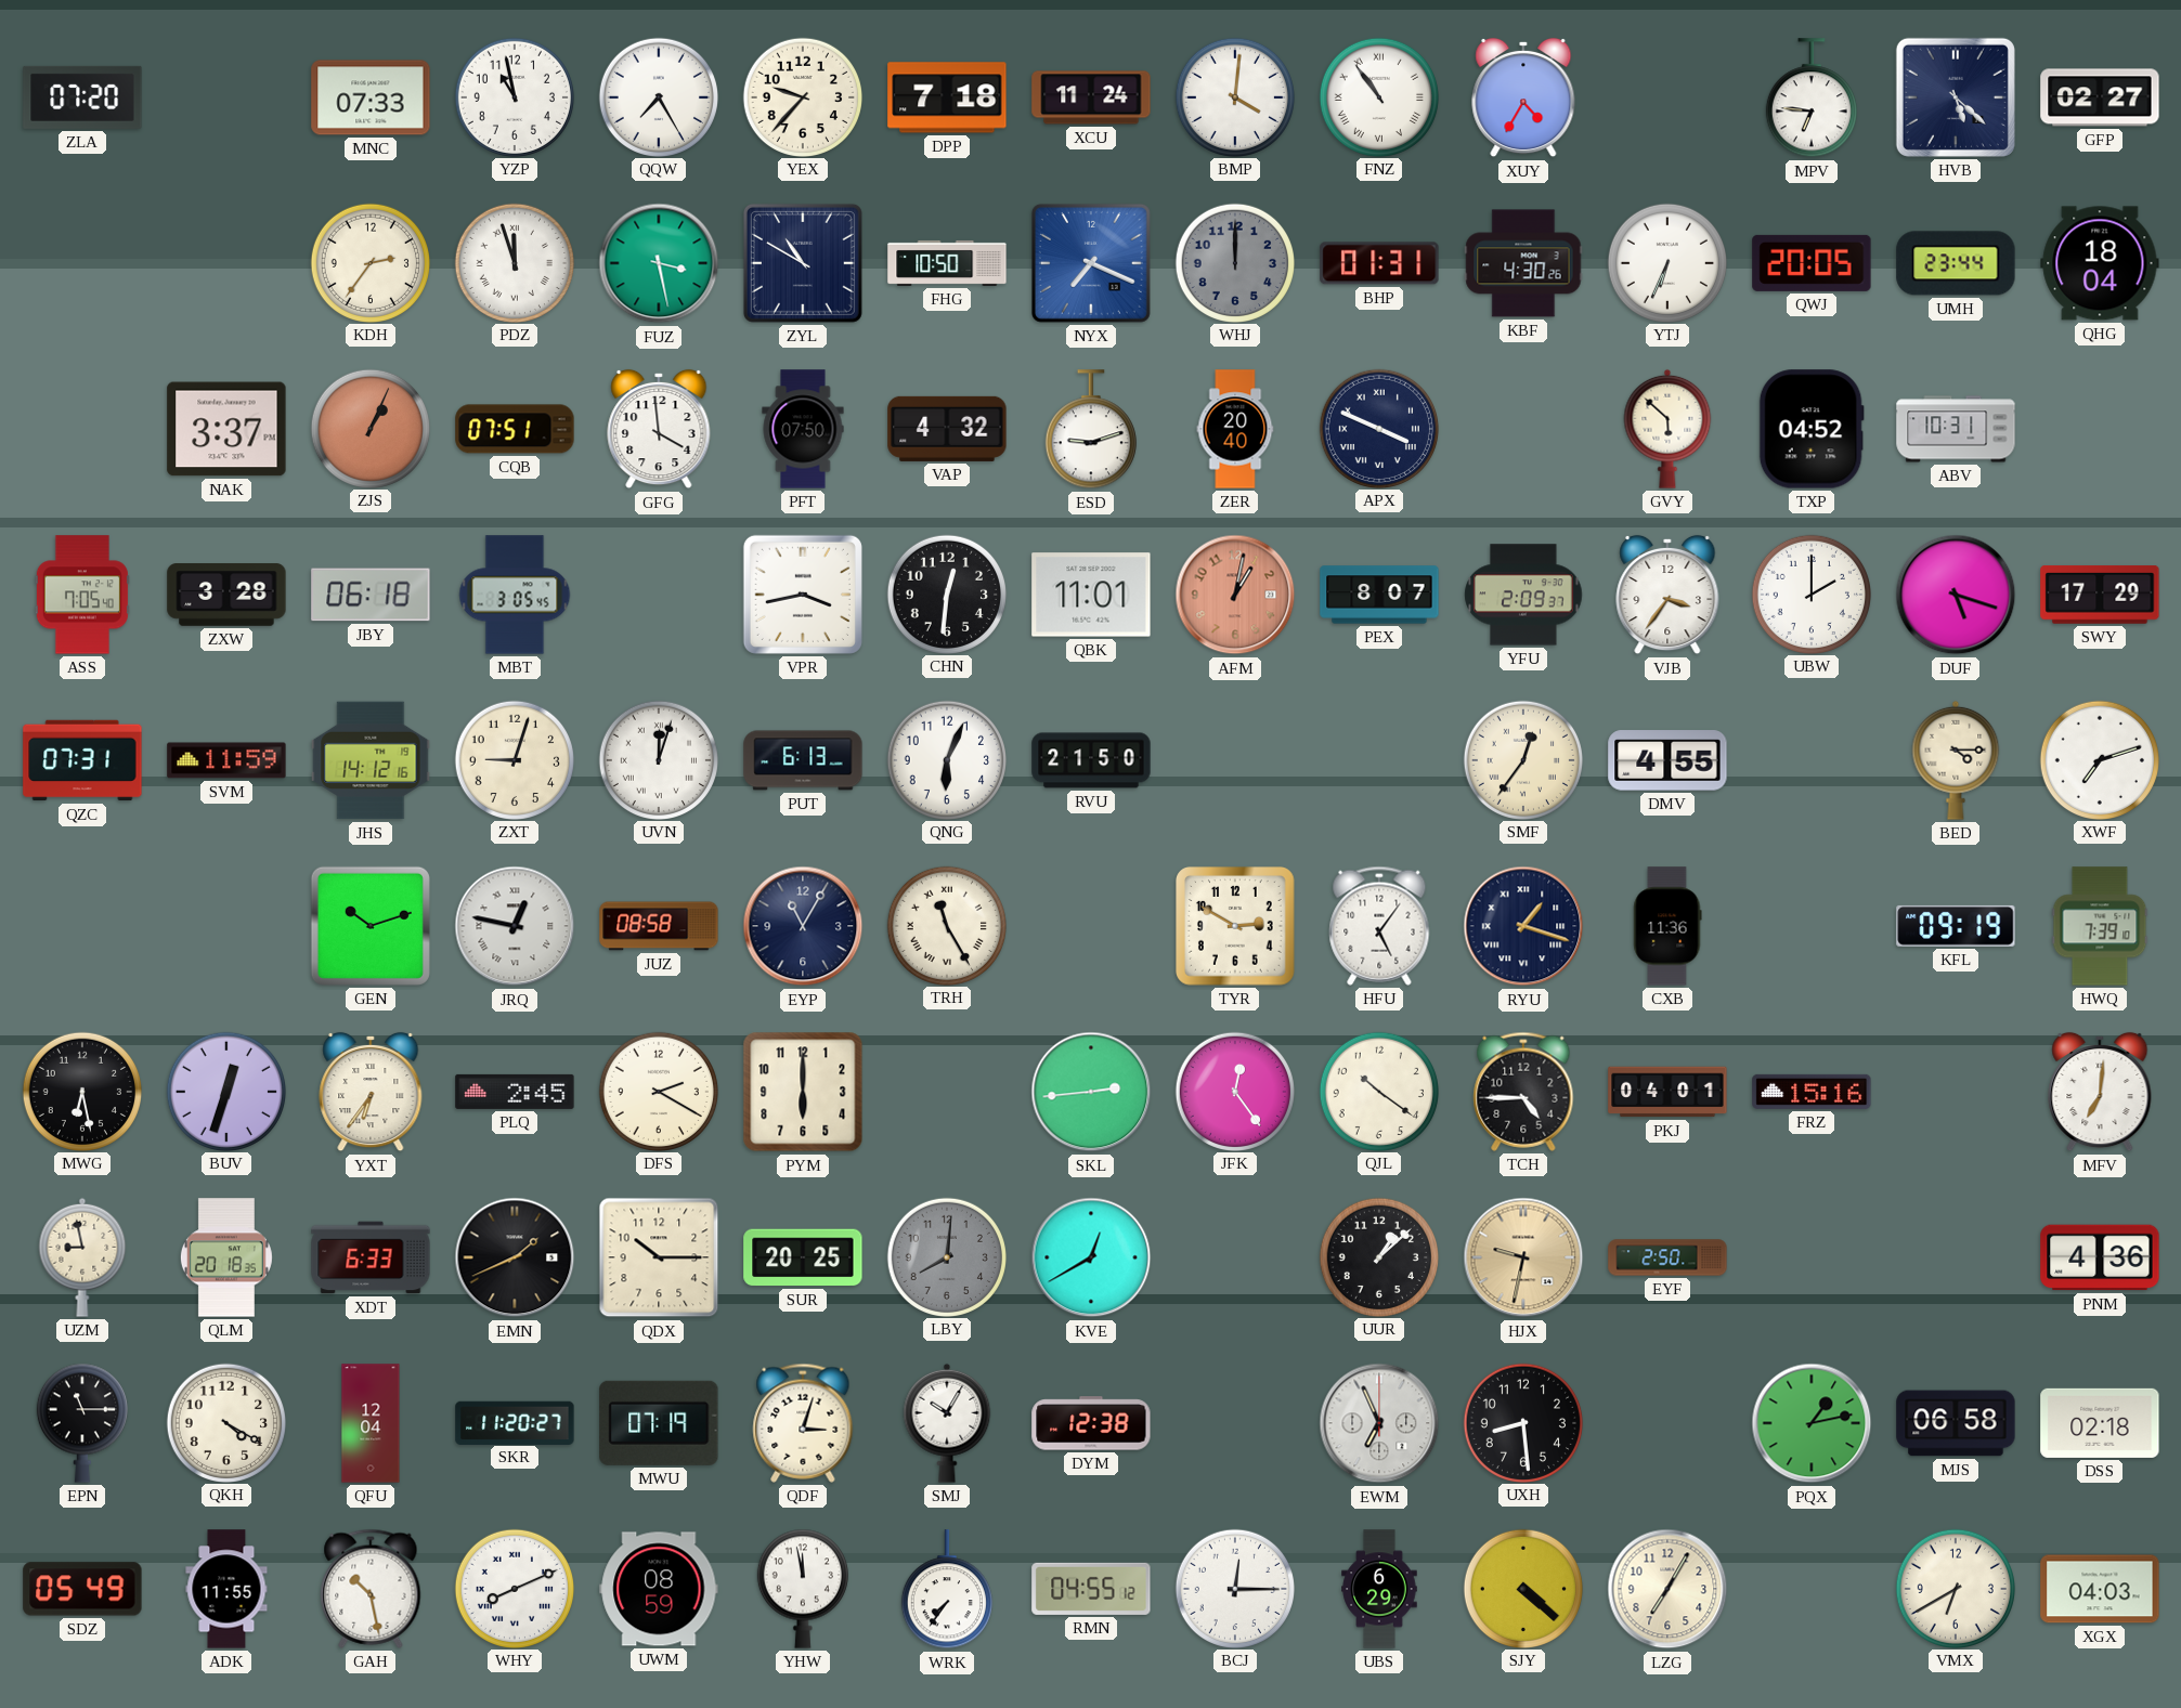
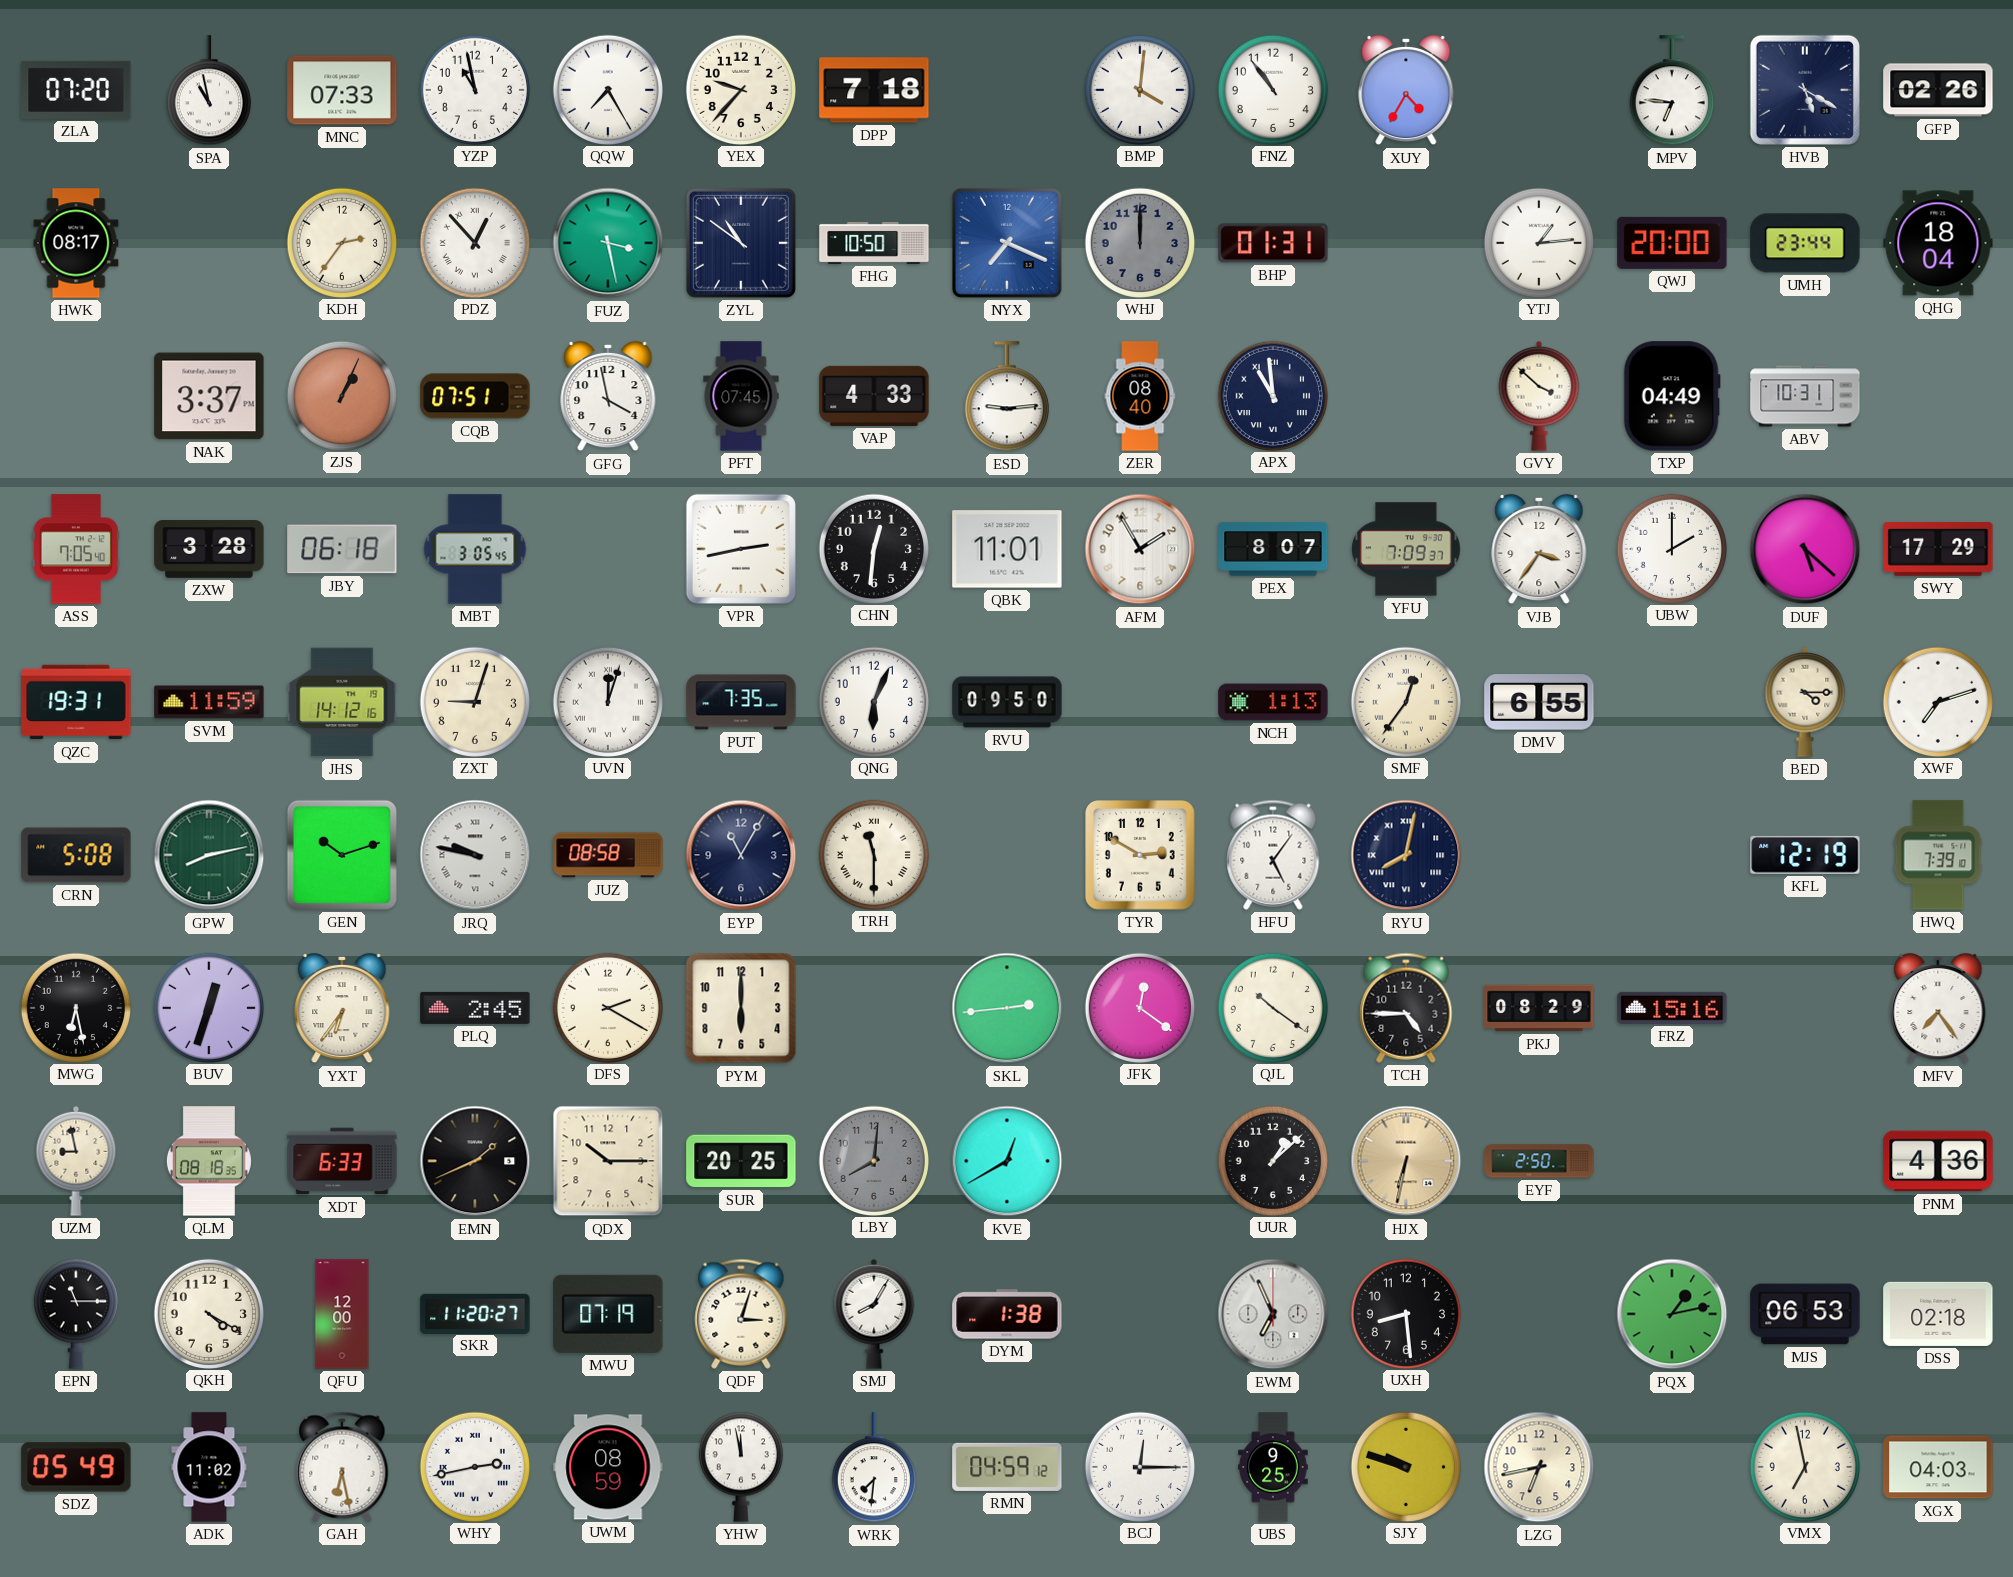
SPA: none -> 10:58 (209, 91)
XCU: 11:24 -> none (1091, 97)
FNZ numerals: Roman -> Arabic (1272, 89)
HVB: 5:22 -> 5:20 (1805, 90)
GFP: 02:27 -> 02:26 (1938, 90)
HWK: none -> 08:17 (76, 243)
PDZ: 11:57 -> 12:53 (474, 242)
ZYL: 10:50 -> 10:51 (741, 243)
KBF: 4:30 -> none (1523, 263)
YTJ: 6:34 -> 1:14 (1538, 242)
QWJ: 20:05 -> 20:00 (1672, 243)
GFG: 3:59 -> 3:58 (608, 396)
PFT: 07:50 -> 07:45 (741, 396)
VAP: 4:32 -> 4:33 (874, 396)
ESD: 9:12 -> 9:14 (1007, 397)
ZER: 20:40 -> 08:40 (1140, 396)
APX: 3:49 -> 10:59 (1272, 395)
GVY: 5:52 -> 3:52 (1539, 396)
TXP: 04:52 -> 04:49 (1672, 396)
VPR: 3:43 -> 2:43 (741, 549)
AFM: 1:02 -> 1:55 (1140, 549)
AFM dial: salmon -> white (1140, 549)
YFU: 2:09 -> 7:09 (1406, 549)
DUF: 5:18 -> 5:22 (1805, 549)
QZC: 07:31 -> 19:31 (76, 702)
PUT: 6:13 -> 7:35 (741, 702)
RVU: 21:50 -> 09:50 (1007, 702)
NCH: none -> 1:13 (1273, 702)
DMV: 4:55 -> 6:55 (1539, 702)
CRN: none -> 5:08 (76, 855)
GPW: none -> 8:13 (209, 855)
JRQ: 12:47 -> 9:47 (475, 855)
TRH: 11:25 -> 11:30 (873, 854)
RYU: 1:18 -> 8:02 (1406, 855)
CXB: 11:36 -> none (1667, 926)
KFL: 09:19 -> 12:19 (1805, 855)
JFK: 12:24 -> 12:21 (1139, 1007)
PKJ: 04:01 -> 08:29 (1539, 1008)
MFV: 7:01 -> 7:24 (1938, 1008)
QLM: 20:18 -> 08:18 (209, 1161)
HJX: 9:32 -> 6:32 (1406, 1161)
QFU: 12:04 -> 12:00 (342, 1314)
SMJ: 10:05 -> 8:05 (874, 1314)
DYM: 12:38 -> 1:38 (1007, 1314)
MJS: 06:58 -> 06:53 (1805, 1314)
ADK: 11:55 -> 11:02 (209, 1467)
GAH: 10:28 -> 6:28 (342, 1467)
WHY: 8:11 -> 2:43 (474, 1466)
WRK: 7:36 -> 7:31 (874, 1468)
RMN: 04:55 -> 04:59 (1007, 1467)
UBS: 6:29 -> 9:25 (1273, 1467)
SJY: 4:22 -> 9:48 (1405, 1466)
LZG: 7:05 -> 6:43 (1539, 1467)
VMX: 6:40 -> 6:58 (1804, 1466)
